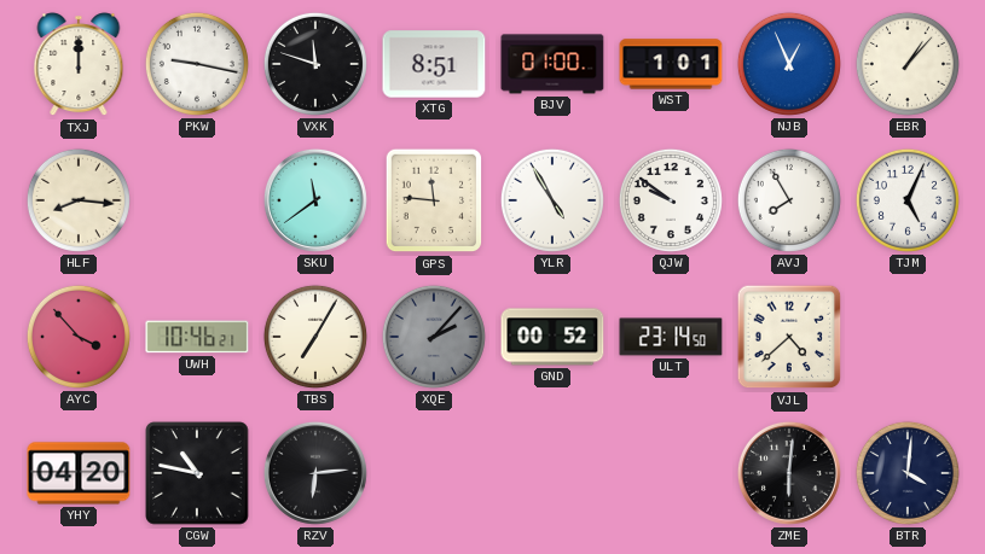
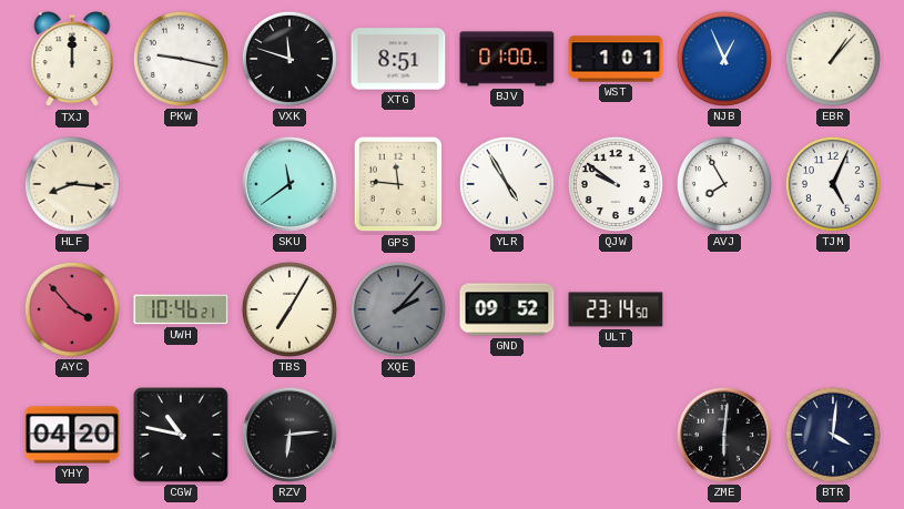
GND: 00:52 -> 09:52 (507, 309)
VJL: 4:38 -> none (789, 337)
